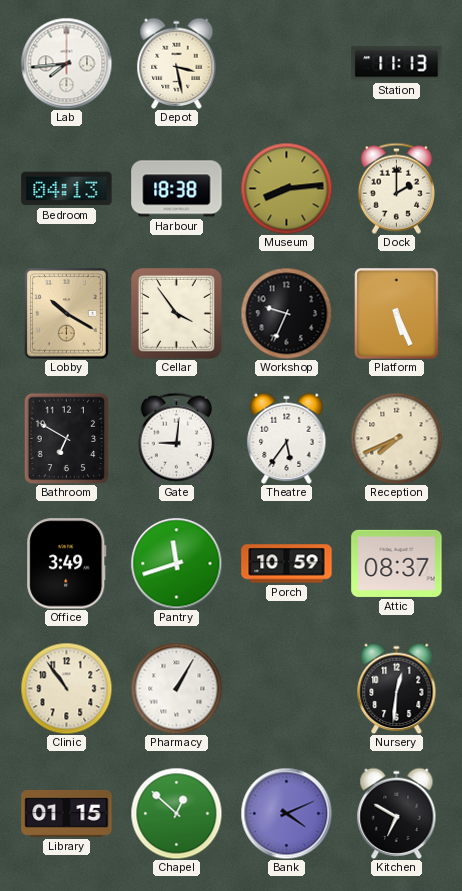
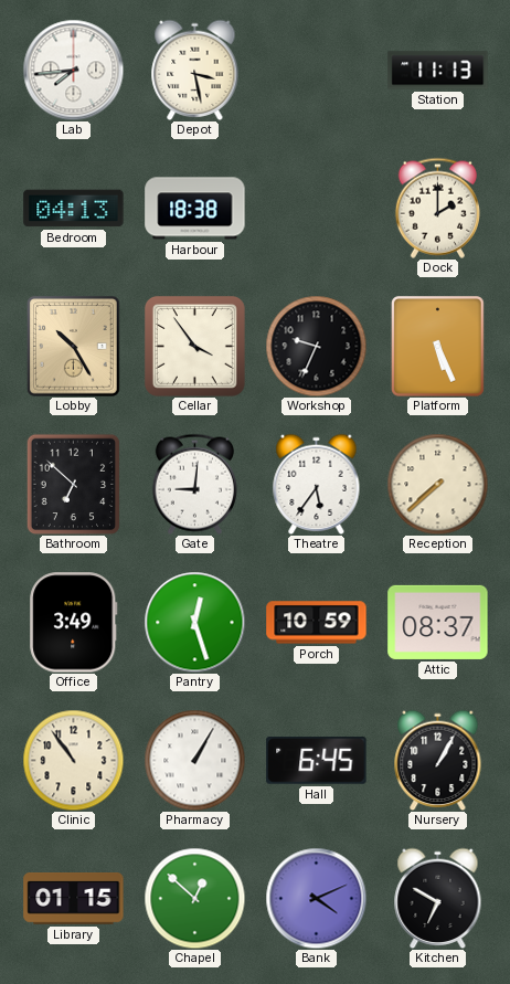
Museum: 8:14 -> none (286, 188)
Lobby: 10:20 -> 10:25 (74, 347)
Bathroom: 6:50 -> 6:52 (74, 484)
Reception: 7:41 -> 7:38 (437, 484)
Pantry: 11:42 -> 12:27 (194, 622)
Hall: none -> 6:45 (317, 761)
Nursery: 12:31 -> 1:05 (438, 760)
